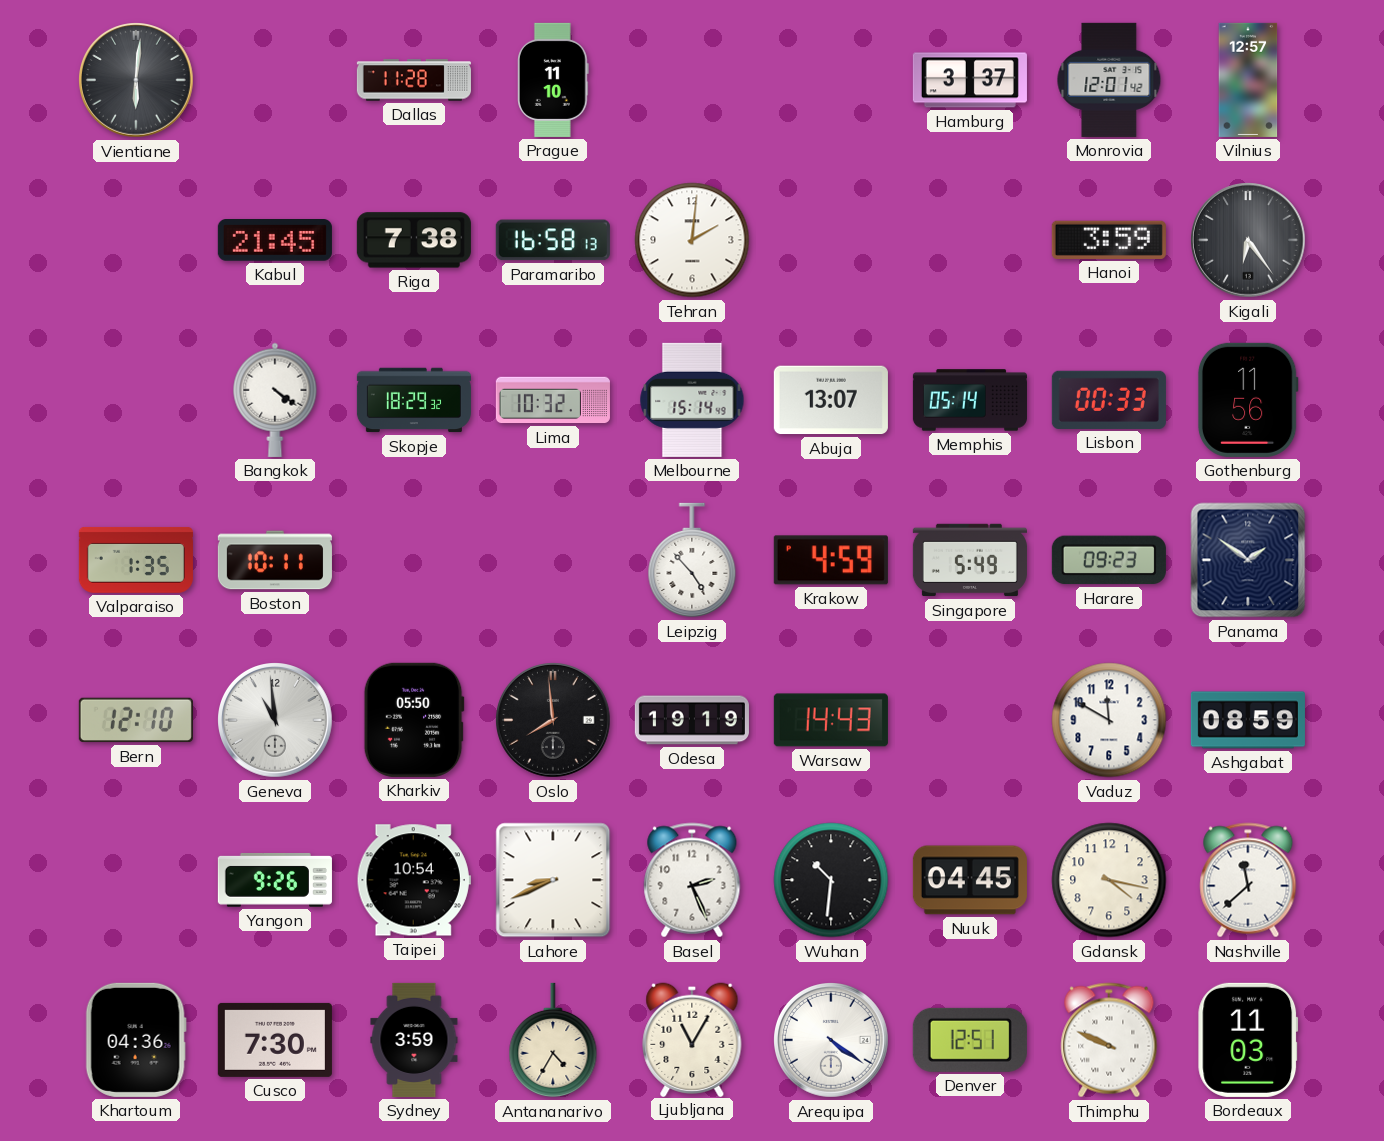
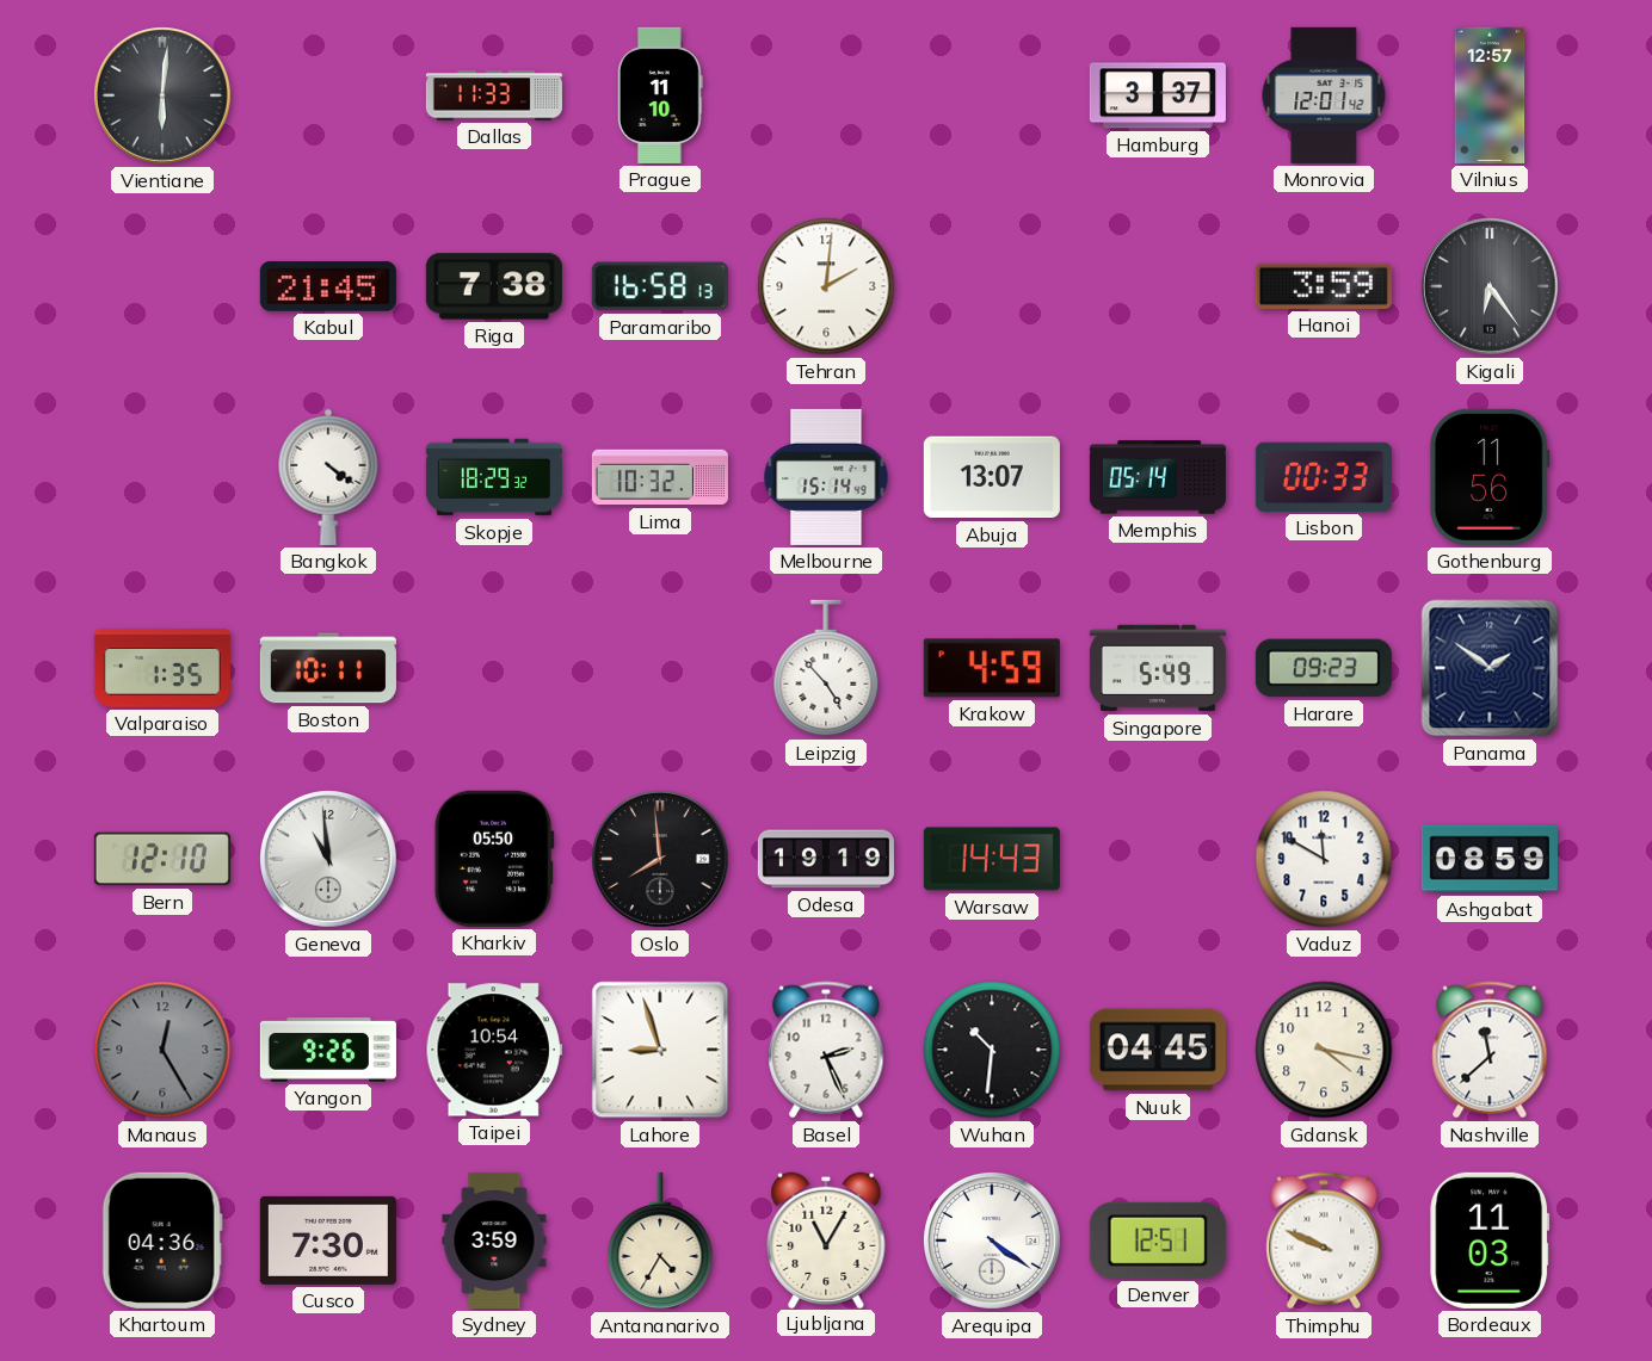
Dallas: 11:28 -> 11:33 (494, 95)
Manaus: none -> 12:25 (162, 1050)
Lahore: 8:41 -> 8:57 (660, 1050)
